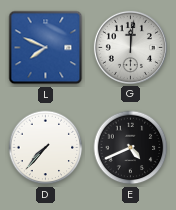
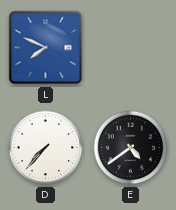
G: 12:01 -> none (130, 47)
E: 4:41 -> 4:39 (131, 148)
